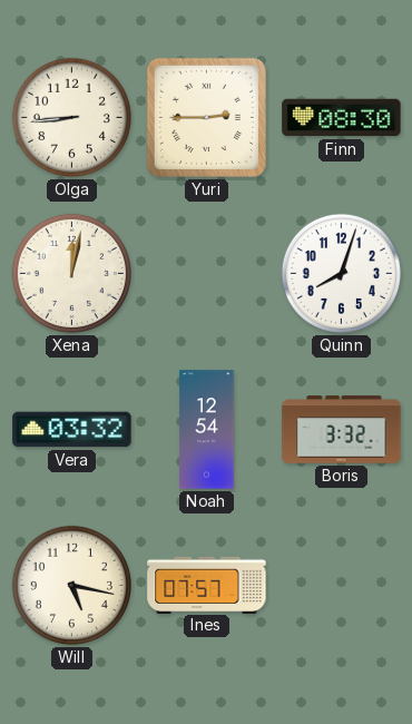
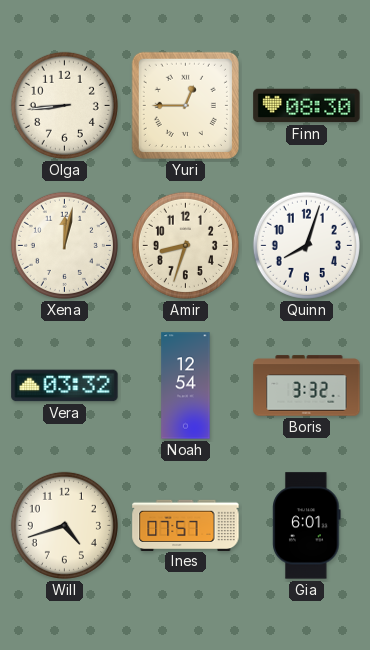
Yuri: 2:45 -> 12:45 (185, 105)
Amir: none -> 8:33 (185, 245)
Will: 5:17 -> 4:42 (64, 525)
Gia: none -> 6:01 (307, 526)
